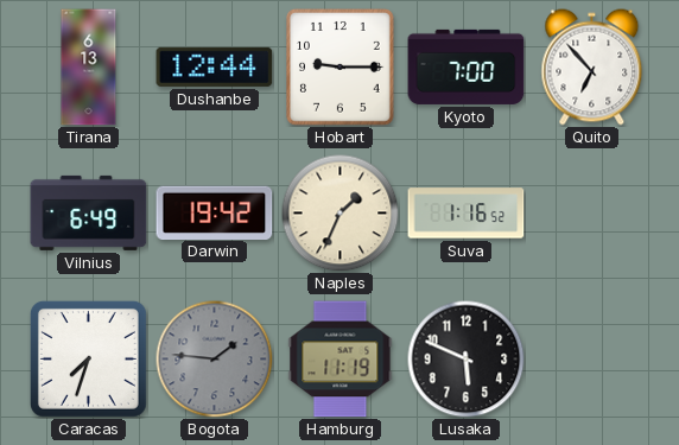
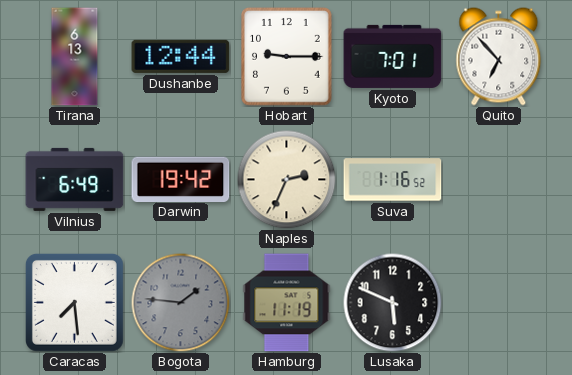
Kyoto: 7:00 -> 7:01 (393, 56)
Naples: 1:34 -> 2:34 (287, 180)
Caracas: 7:33 -> 7:29 (74, 302)
